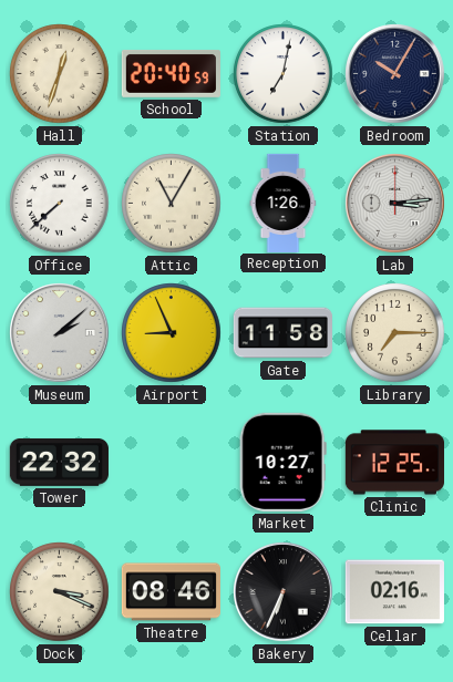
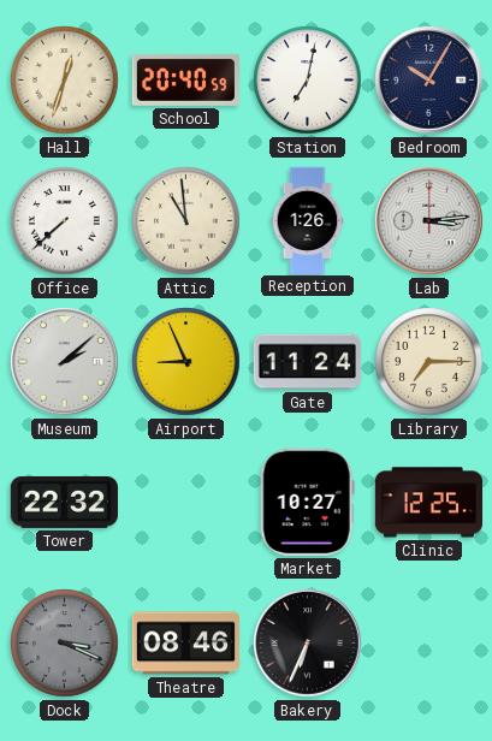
Attic: 11:05 -> 10:59 (186, 221)
Gate: 11:58 -> 11:24 (307, 362)
Dock dial: cream -> grey (65, 644)
Cellar: 02:16 -> none (394, 592)
